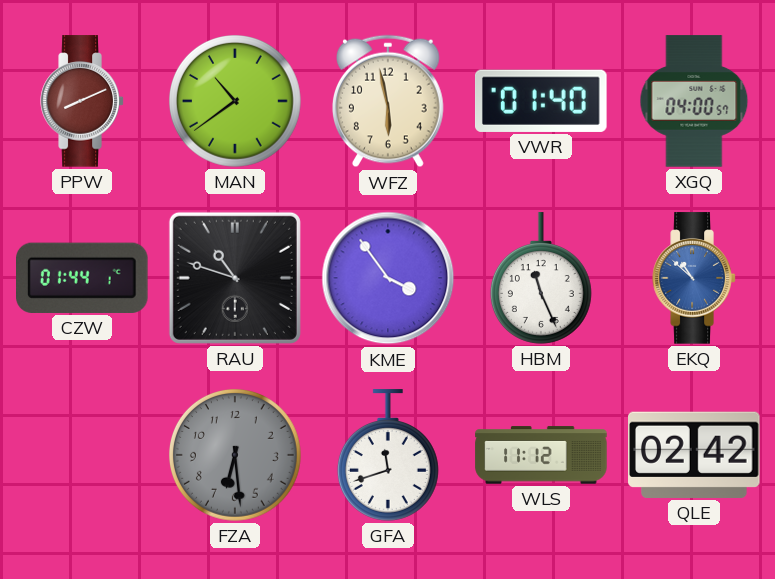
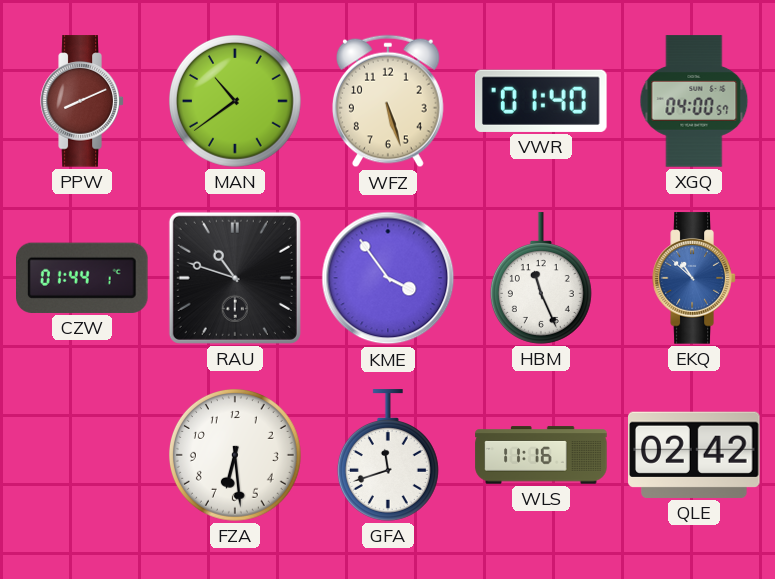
WFZ: 5:58 -> 5:27 (388, 101)
FZA dial: grey -> white (235, 455)
WLS: 11:12 -> 11:16 (541, 455)
